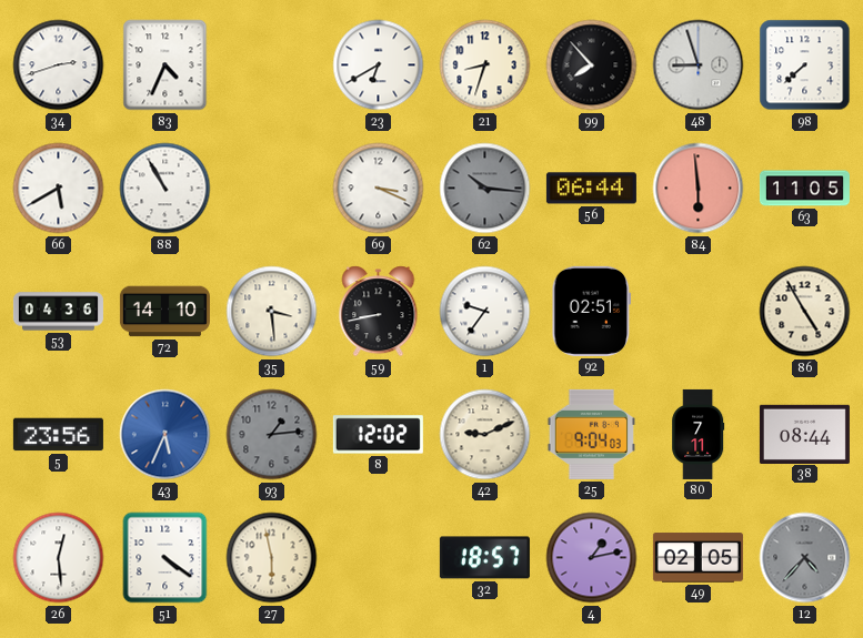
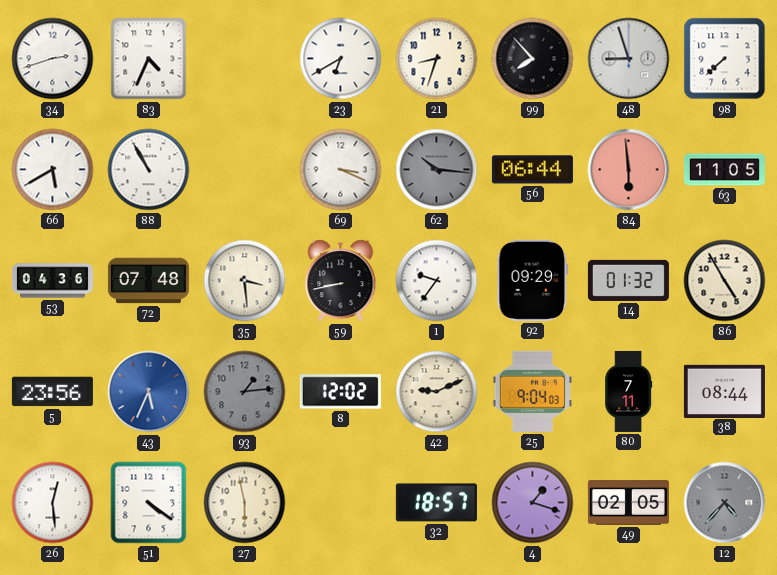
72: 14:10 -> 07:48 (148, 281)
92: 02:51 -> 09:29 (533, 280)
14: none -> 01:32 (628, 280)
4: 1:13 -> 1:18 (533, 503)
